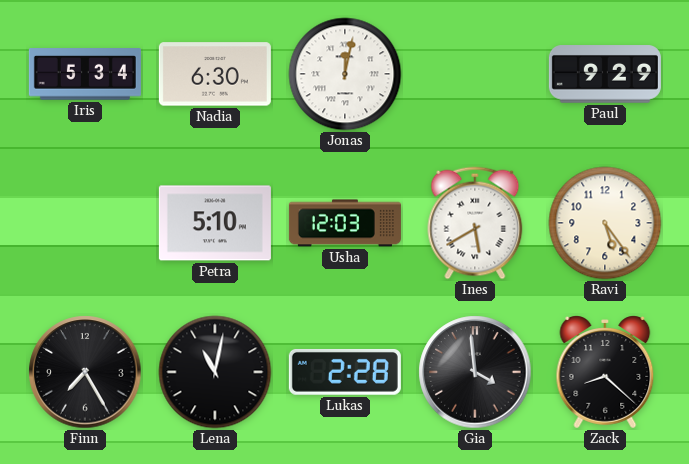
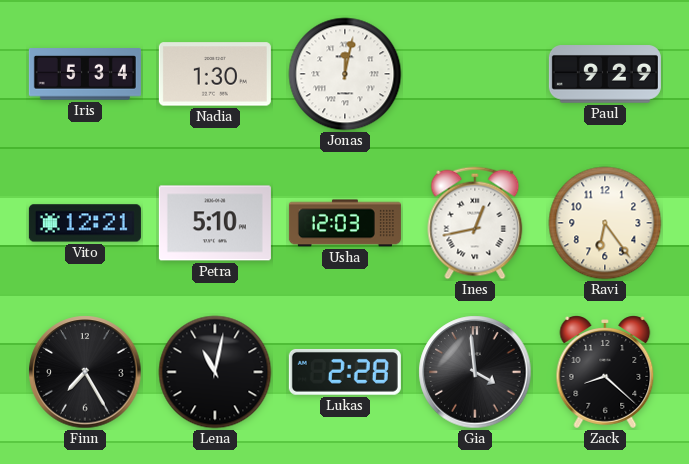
Nadia: 6:30 -> 1:30 (215, 74)
Vito: none -> 12:21 (85, 223)
Ines: 5:40 -> 12:43 (475, 223)
Ravi: 5:24 -> 6:24 (605, 223)
